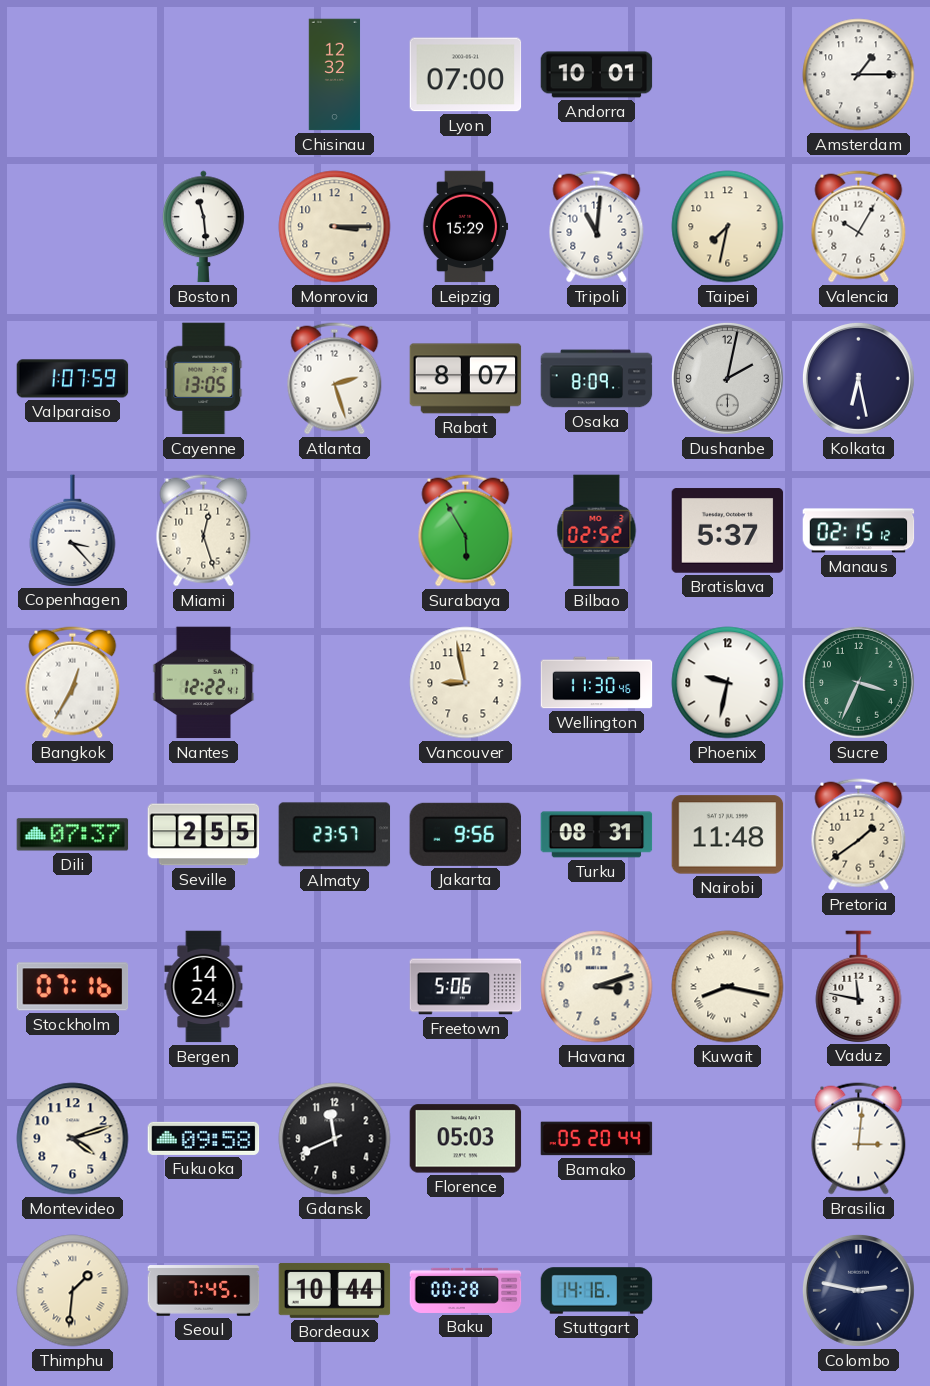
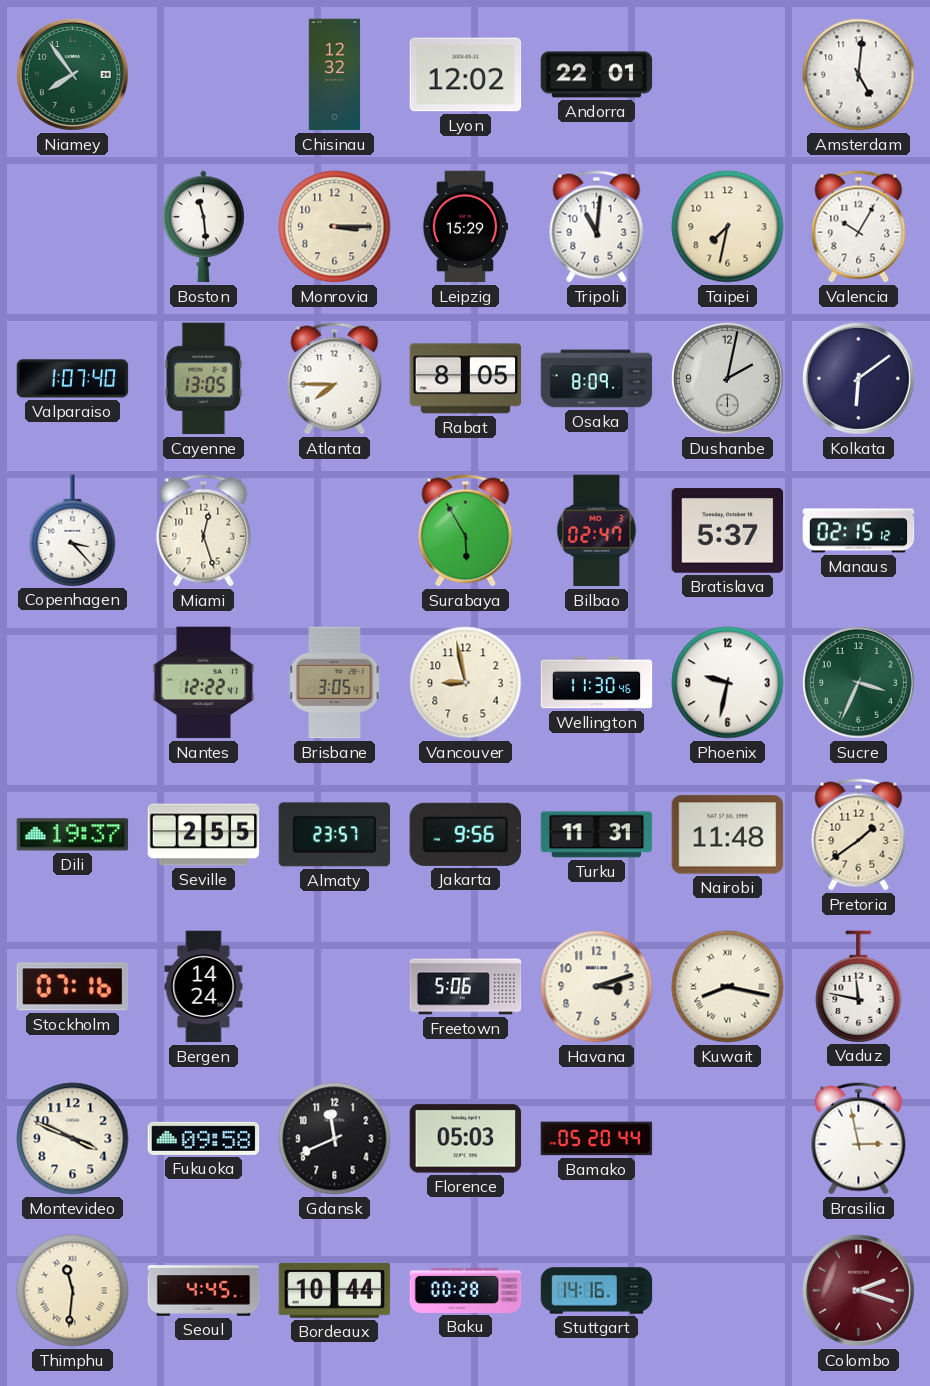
Niamey: none -> 7:54 (72, 74)
Lyon: 07:00 -> 12:02 (466, 75)
Andorra: 10:01 -> 22:01 (597, 75)
Amsterdam: 1:15 -> 5:01 (859, 75)
Valparaiso: 1:07:59 -> 1:07:40 (73, 379)
Atlanta: 2:27 -> 7:45 (335, 379)
Rabat: 8:07 -> 8:05 (466, 379)
Kolkata: 6:28 -> 6:09 (858, 378)
Bilbao: 02:52 -> 02:47 (597, 531)
Bangkok: 12:35 -> none (73, 683)
Brisbane: none -> 3:05 (335, 683)
Dili: 07:37 -> 19:37 (73, 835)
Turku: 08:31 -> 11:31 (597, 835)
Montevideo: 4:12 -> 3:49 (73, 1139)
Brasilia: 3:01 -> 2:58 (859, 1139)
Thimphu: 1:31 -> 11:31 (73, 1291)
Seoul: 7:45 -> 4:45 (204, 1291)
Colombo: 2:47 -> 2:18 (858, 1290)
Colombo dial: navy -> burgundy (858, 1290)
